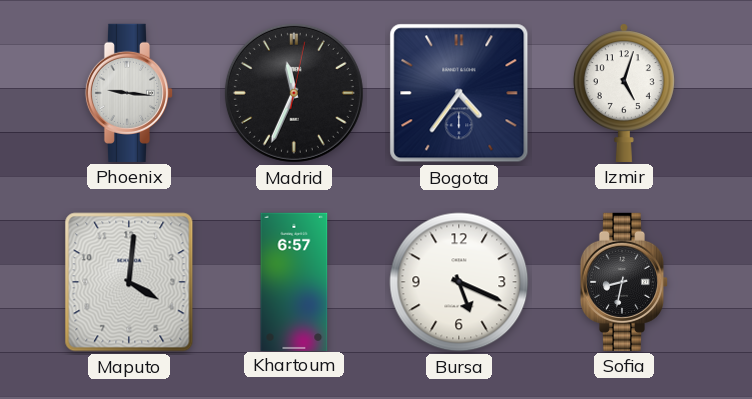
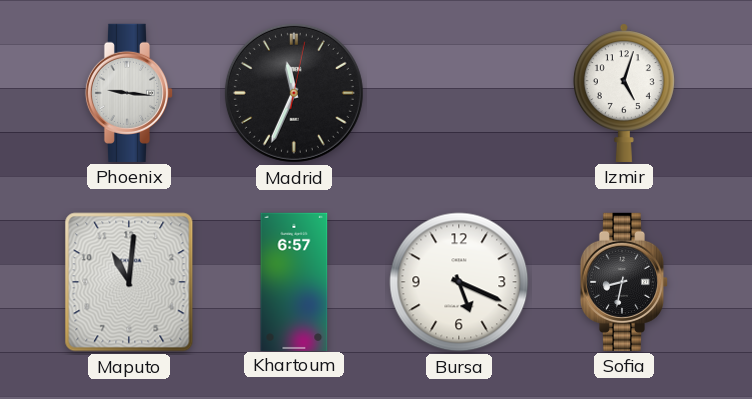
Bogota: 4:36 -> none (459, 93)
Maputo: 4:01 -> 11:01 (129, 282)
